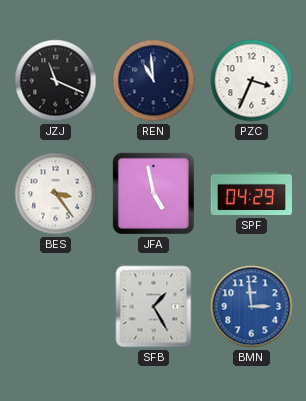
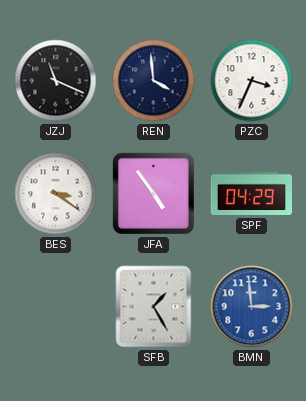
REN: 10:59 -> 3:59 (154, 81)
BES: 3:24 -> 3:21 (56, 194)
JFA: 4:58 -> 4:54 (153, 193)
